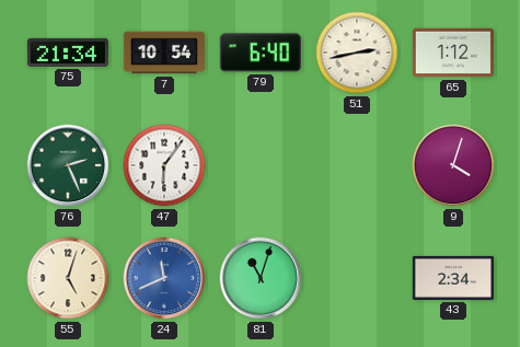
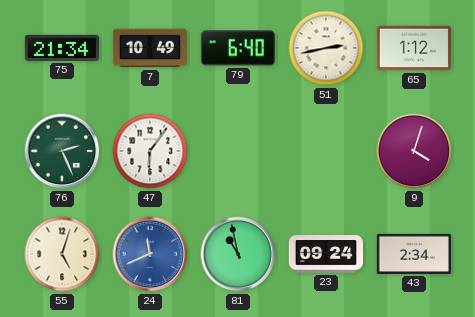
7: 10:54 -> 10:49 (149, 48)
81: 11:03 -> 10:58 (238, 254)
23: none -> 09:24 (325, 254)
